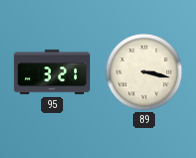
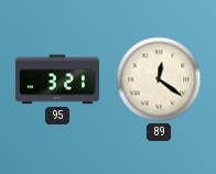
89: 3:17 -> 12:21 (159, 79)
